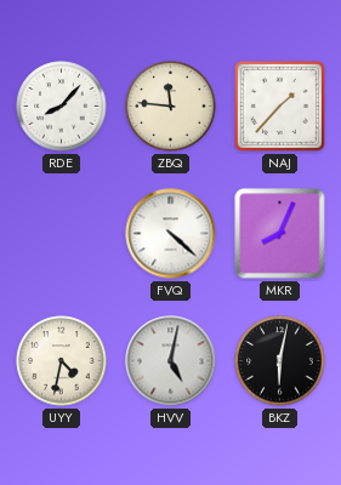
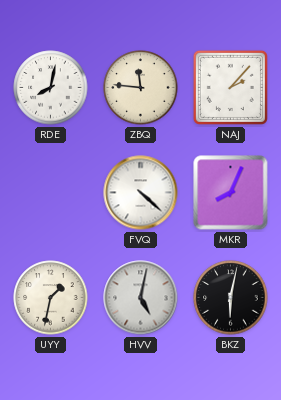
RDE: 8:07 -> 8:02 (51, 88)
NAJ: 1:37 -> 2:07 (230, 87)
UYY: 4:32 -> 1:32 (51, 298)
